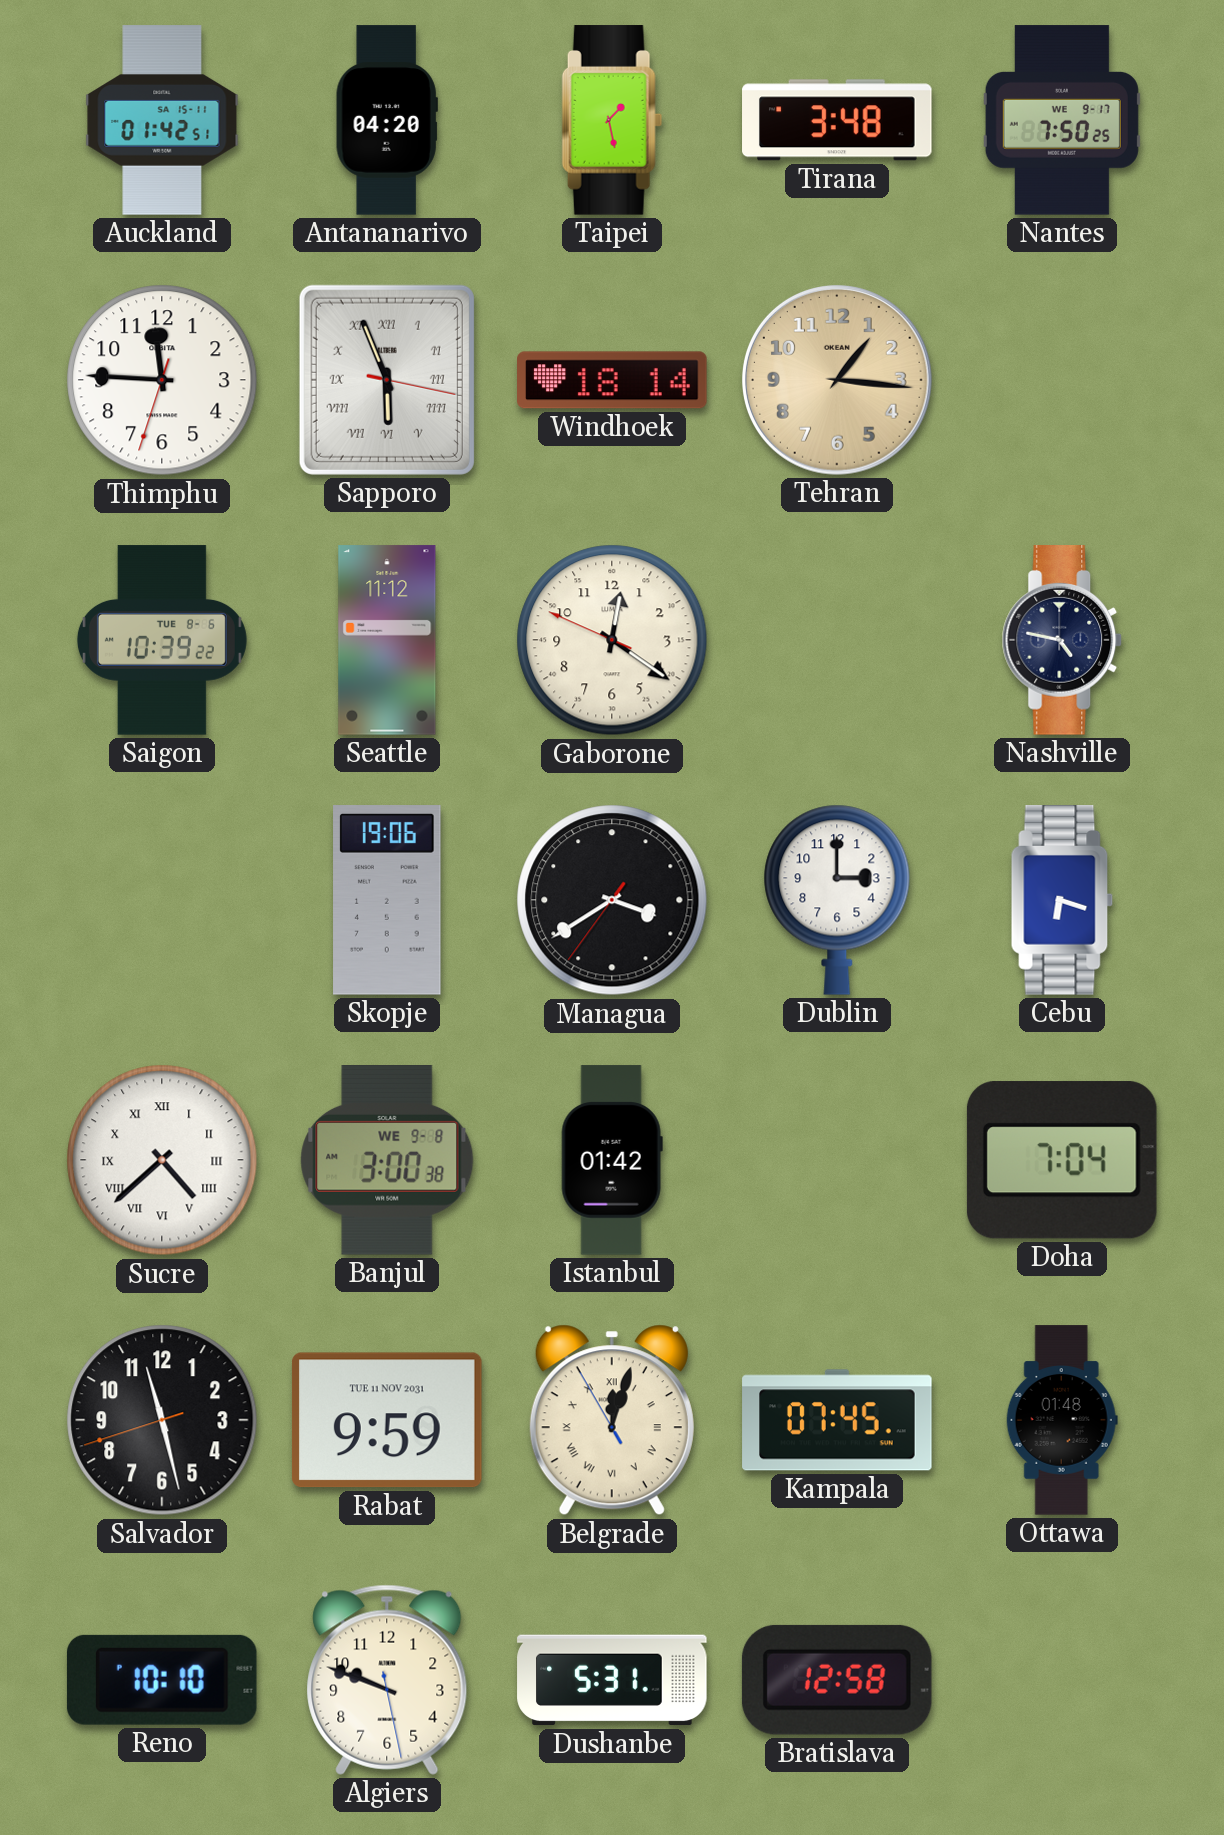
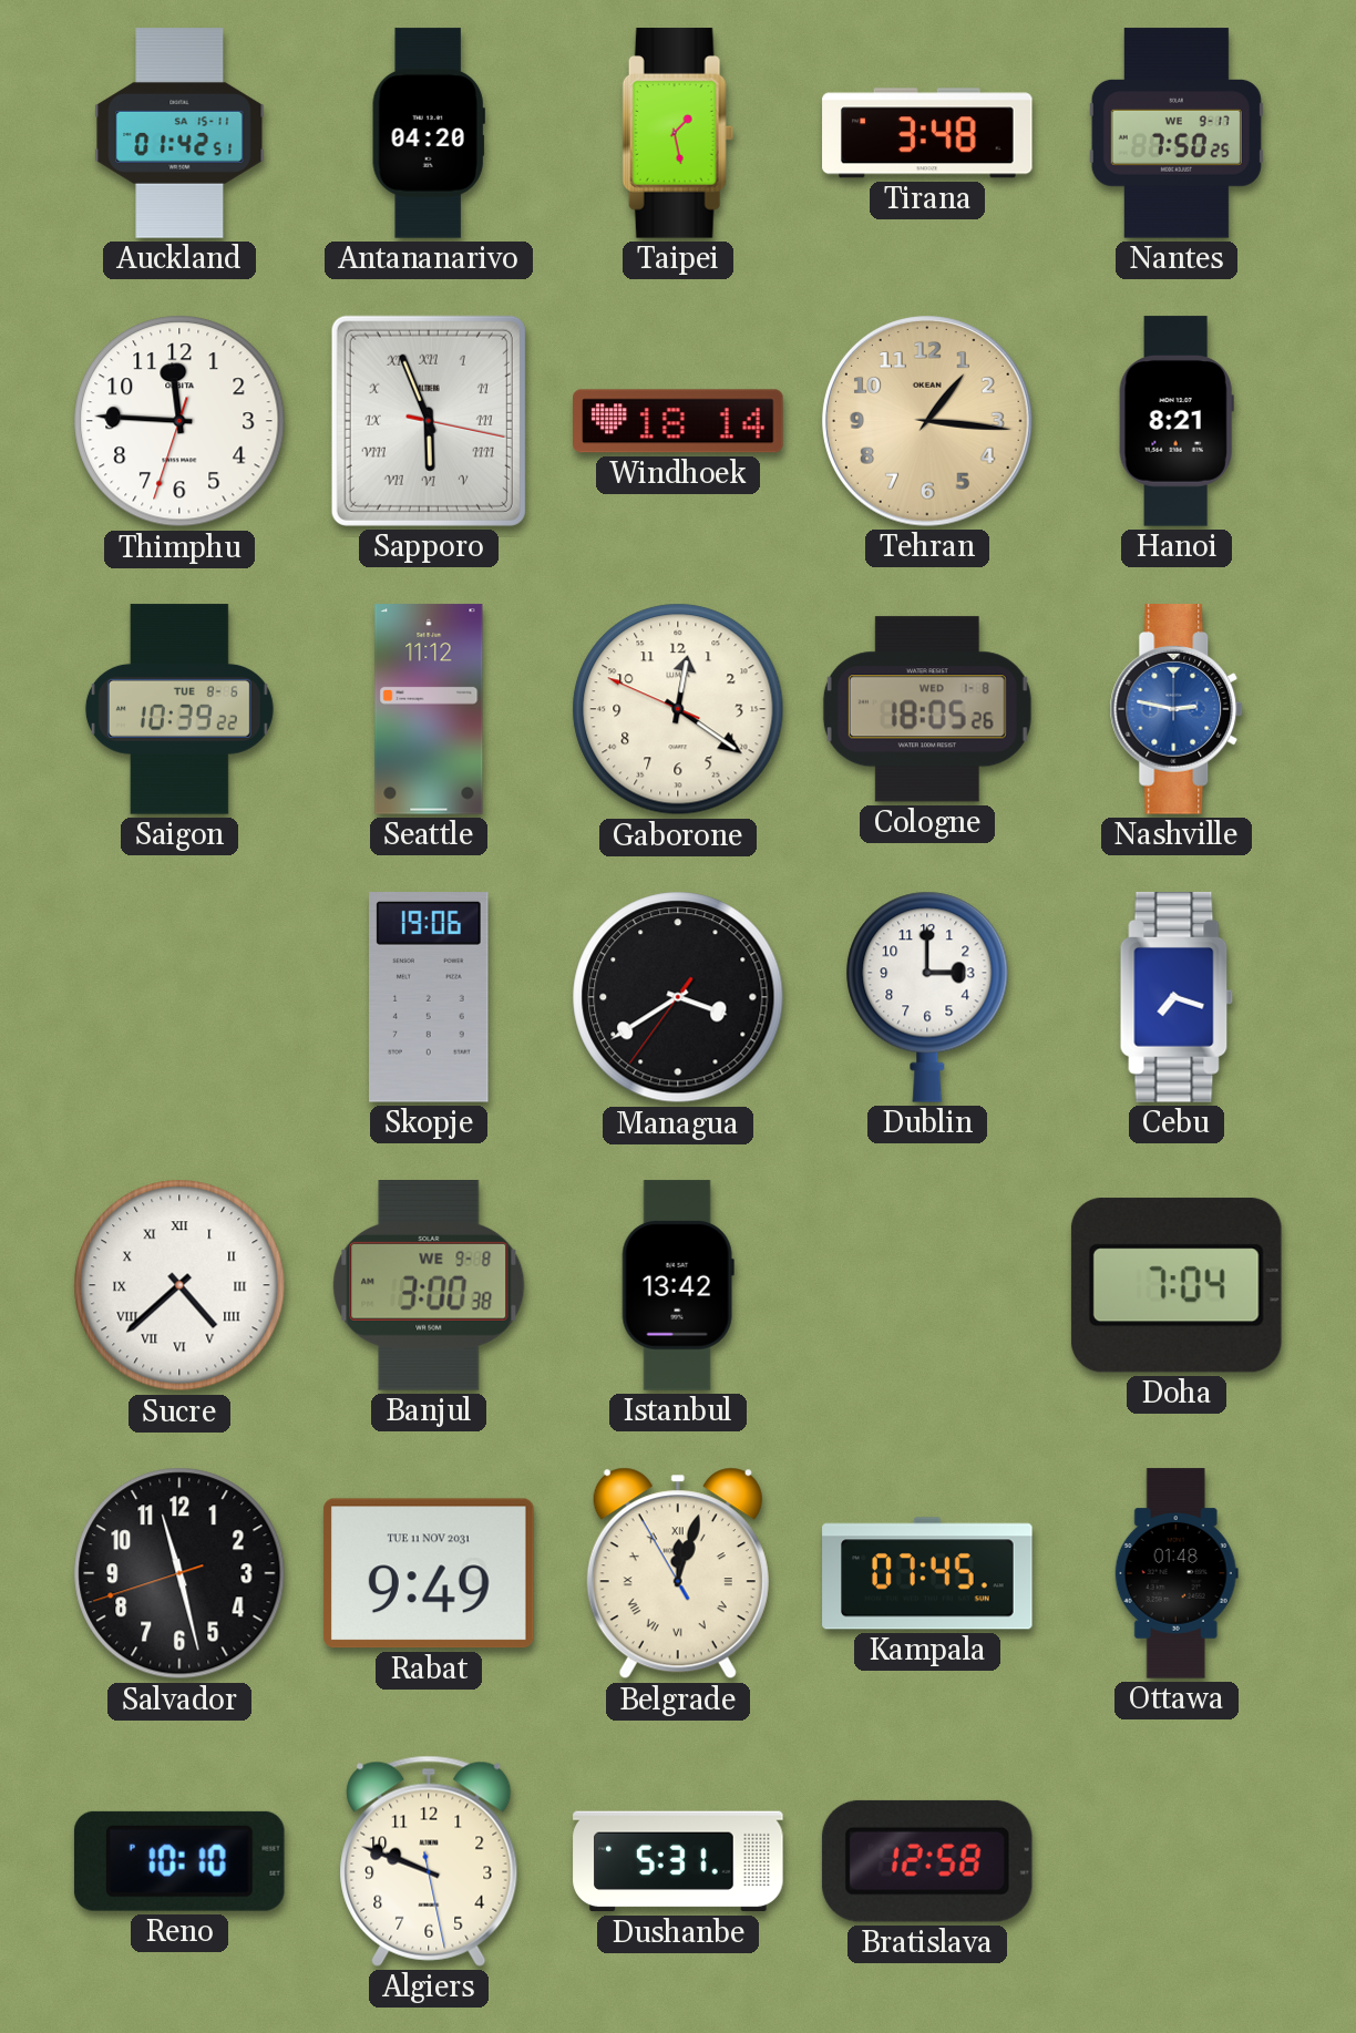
Hanoi: none -> 8:21 (1177, 421)
Cologne: none -> 18:05 (927, 709)
Nashville: 4:47 -> 2:47 (1177, 709)
Nashville dial: navy -> blue (1177, 709)
Cebu: 6:18 -> 7:18 (1177, 997)
Istanbul: 01:42 -> 13:42 (678, 1285)
Rabat: 9:59 -> 9:49 (429, 1573)
